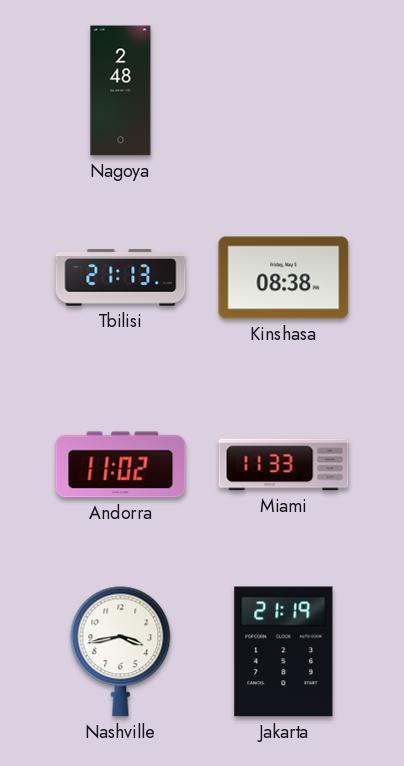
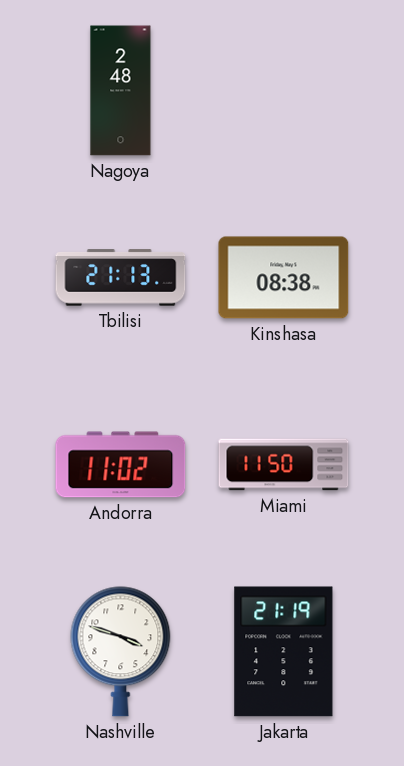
Miami: 11:33 -> 11:50 (284, 465)
Nashville: 3:43 -> 3:48 (121, 652)
